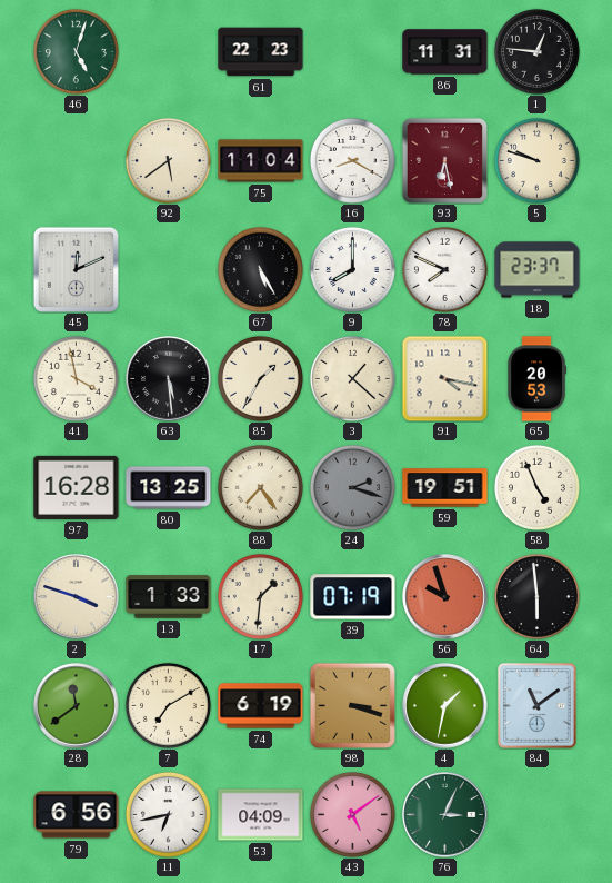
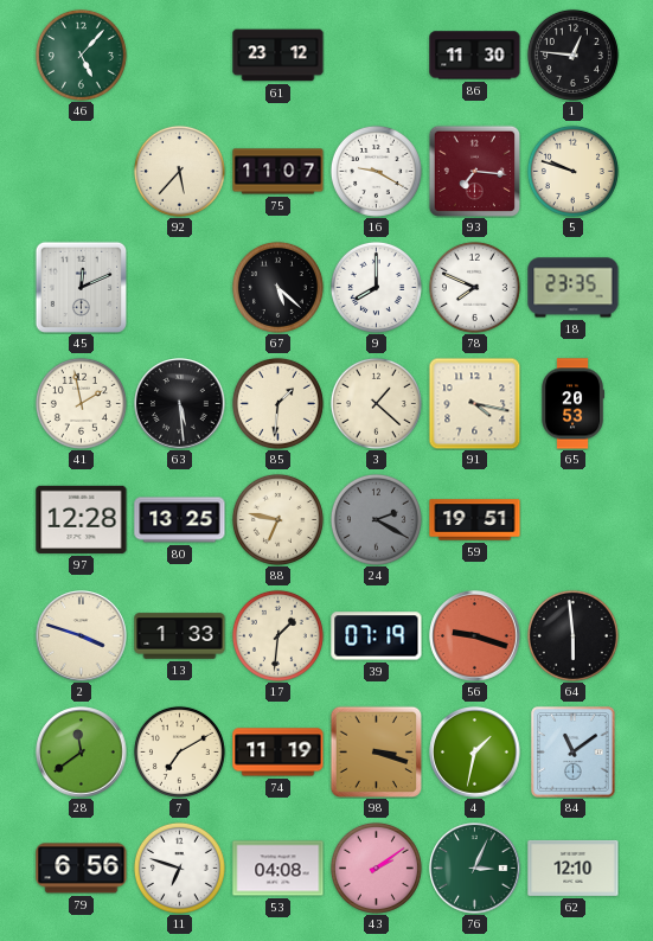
46: 5:03 -> 5:07 (81, 55)
61: 22:23 -> 23:12 (279, 56)
86: 11:31 -> 11:30 (475, 56)
92: 5:39 -> 5:37 (179, 171)
75: 11:04 -> 11:07 (279, 172)
16: 8:20 -> 9:20 (376, 171)
93: 6:28 -> 7:16 (474, 171)
67: 5:25 -> 5:22 (277, 287)
18: 23:37 -> 23:35 (574, 288)
41: 3:58 -> 1:58 (81, 403)
85: 1:35 -> 1:31 (277, 403)
97: 16:28 -> 12:28 (82, 519)
88: 7:24 -> 6:47 (277, 519)
24: 2:18 -> 2:20 (376, 519)
58: 4:56 -> none (536, 487)
56: 9:57 -> 9:18 (475, 636)
74: 6:19 -> 11:19 (279, 753)
11: 6:43 -> 6:48 (179, 868)
53: 04:09 -> 04:08 (279, 869)
43: 5:09 -> 2:09 (376, 868)
62: none -> 12:10 (574, 868)
